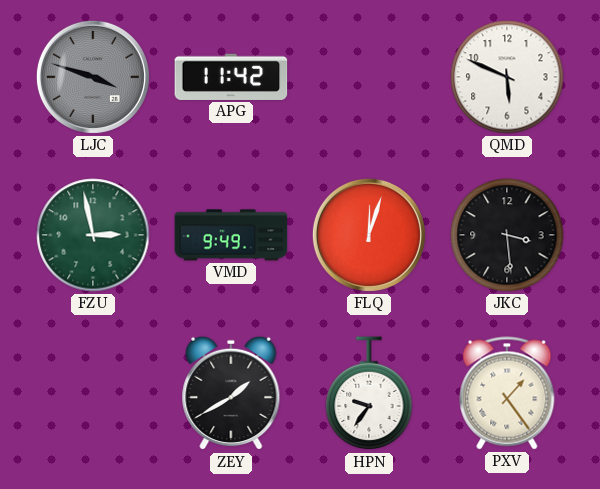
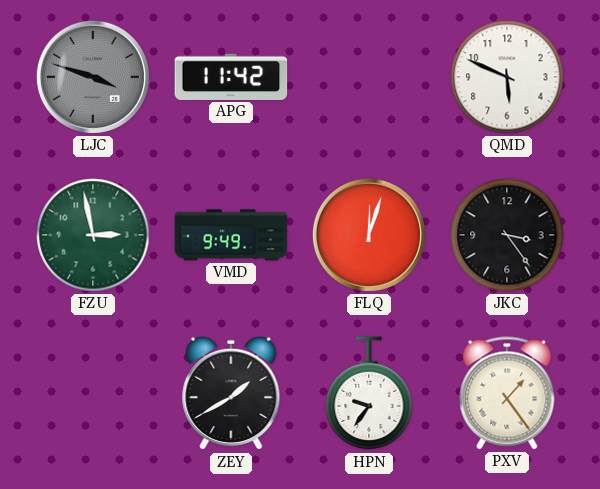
JKC: 3:29 -> 3:24 (507, 235)
